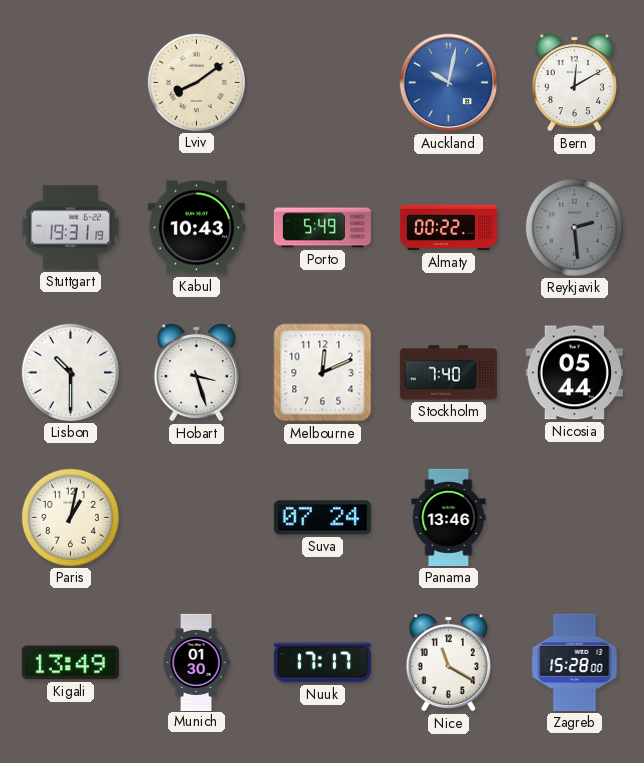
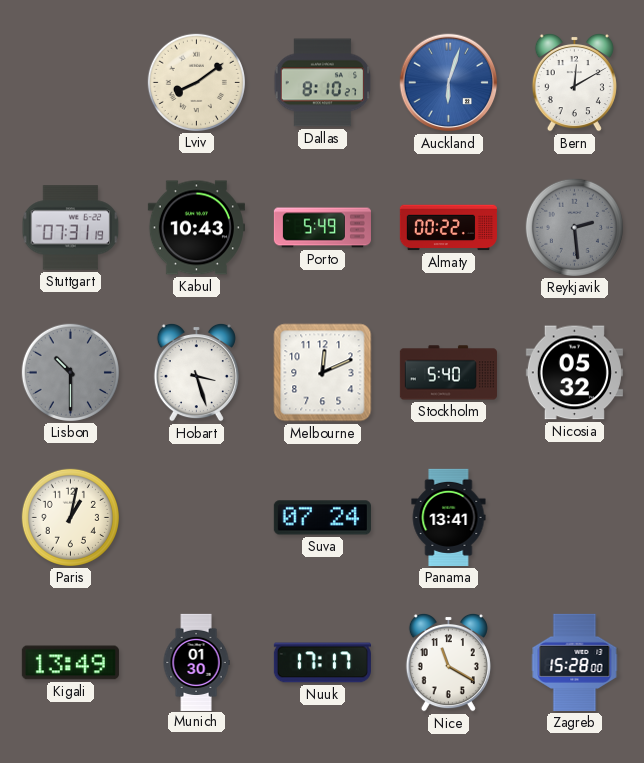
Dallas: none -> 8:10 (323, 83)
Auckland: 10:02 -> 6:03 (449, 83)
Stuttgart: 19:31 -> 07:31 (71, 228)
Lisbon dial: white -> grey (70, 372)
Stockholm: 7:40 -> 5:40 (448, 373)
Nicosia: 05:44 -> 05:32 (574, 373)
Panama: 13:46 -> 13:41 (449, 517)
